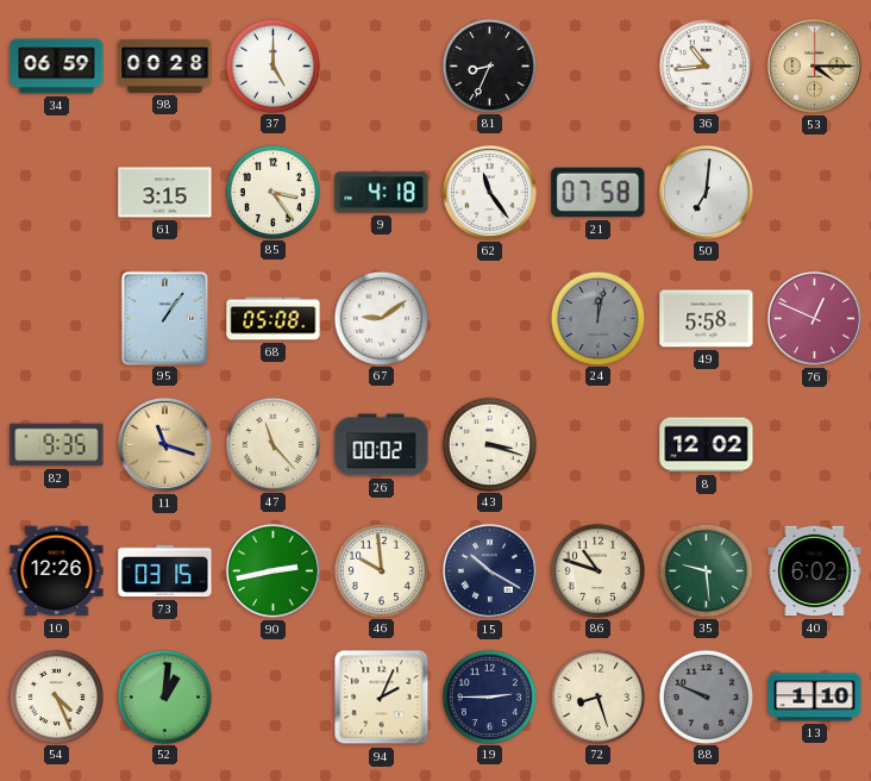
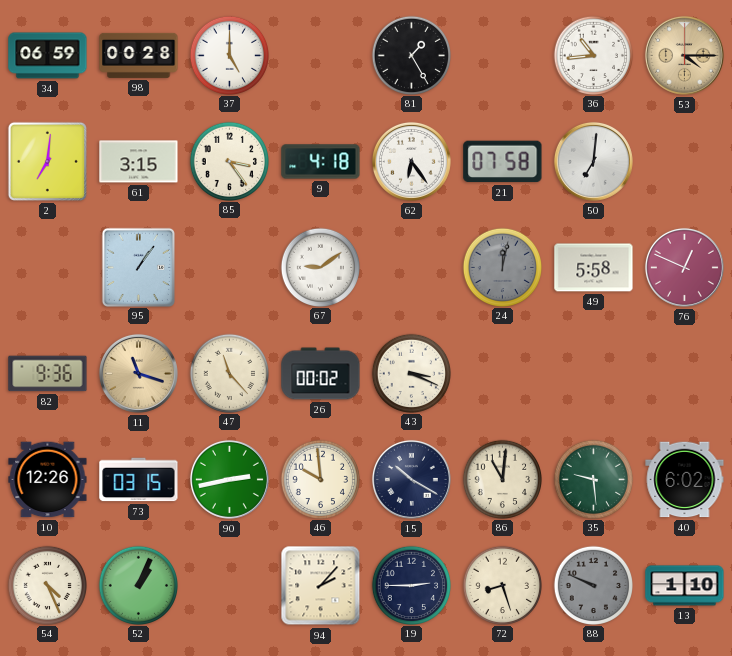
81: 8:34 -> 1:25 (411, 55)
2: none -> 7:01 (47, 161)
62: 11:24 -> 6:24 (411, 161)
68: 05:08 -> none (274, 319)
82: 9:35 -> 9:36 (48, 374)
43: 3:18 -> 3:19 (411, 373)
8: 12:02 -> none (707, 445)
86: 10:48 -> 11:01 (502, 479)
52: 1:01 -> 1:04 (138, 585)
94: 2:04 -> 2:07 (321, 586)
